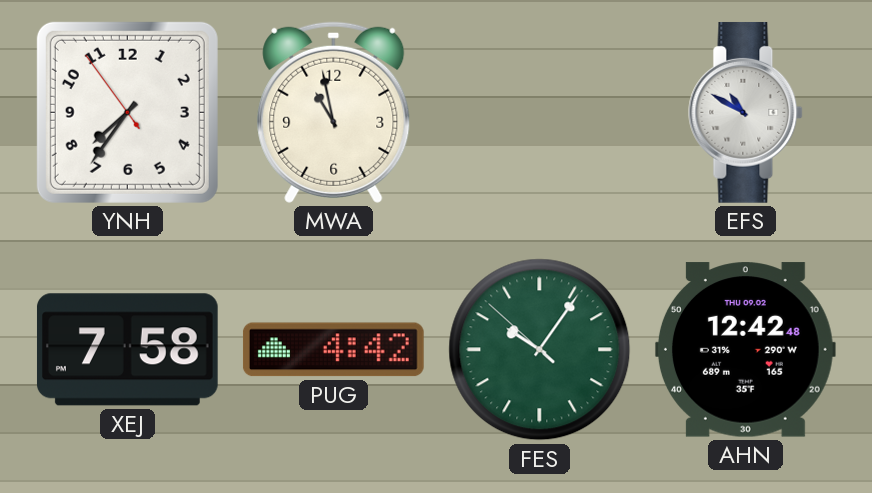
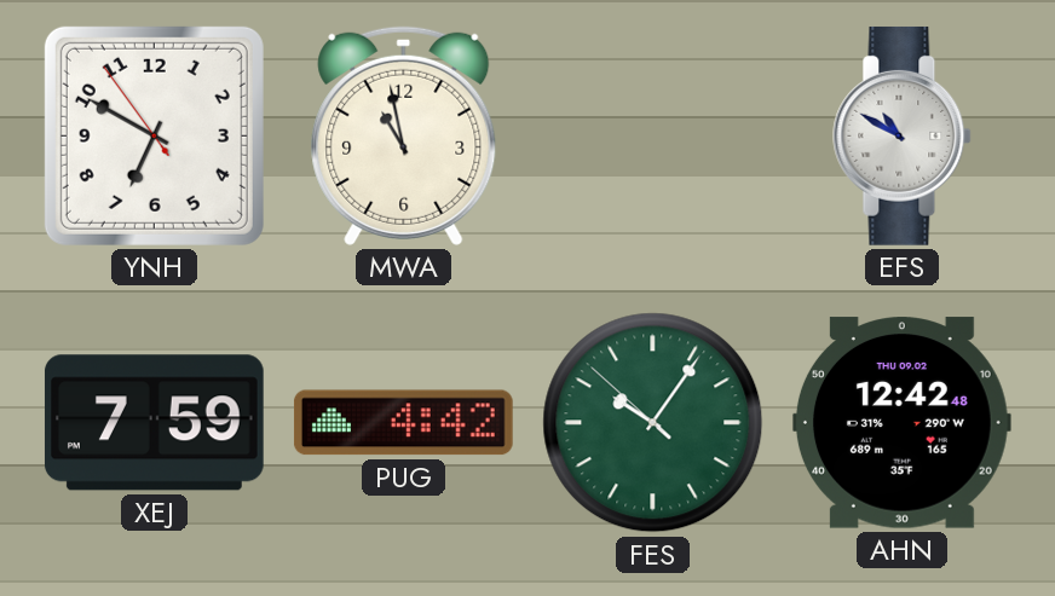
YNH: 7:35 -> 6:49 (154, 135)
XEJ: 7:58 -> 7:59 (154, 423)
